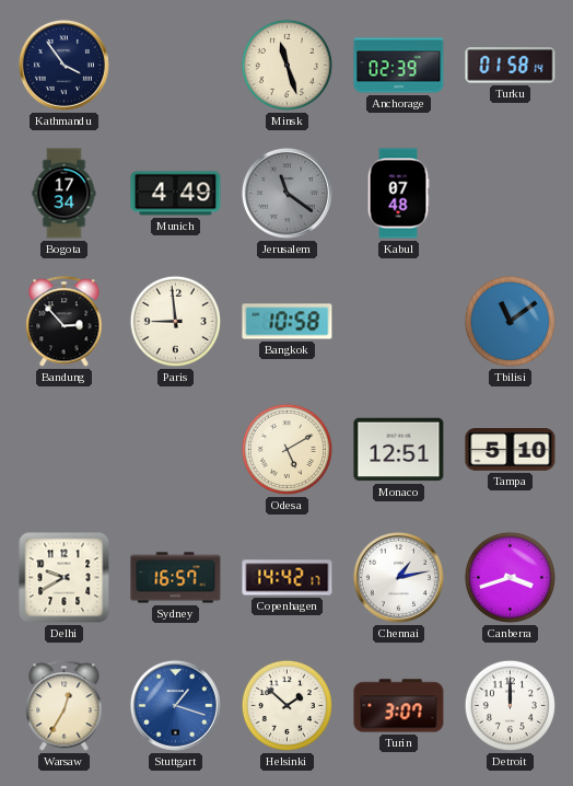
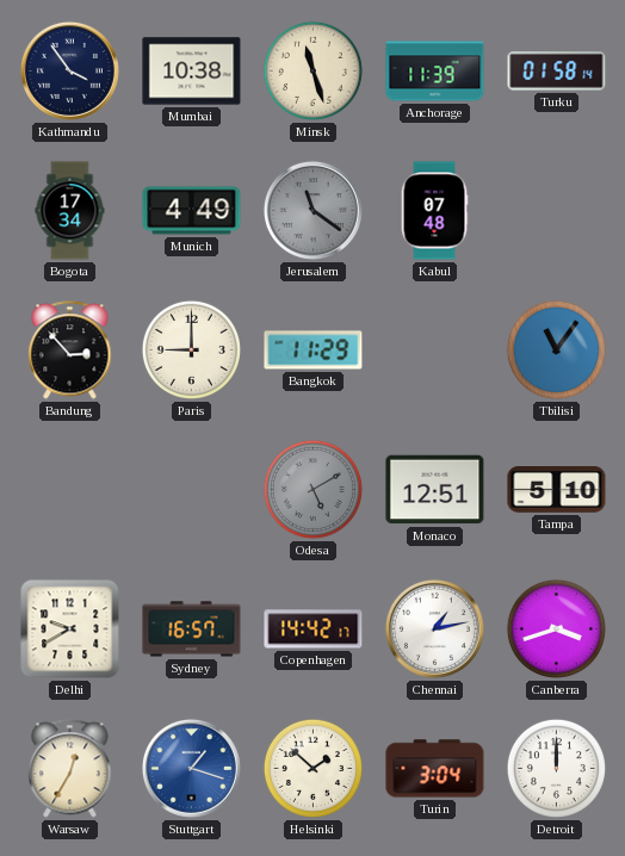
Mumbai: none -> 10:38 (192, 72)
Anchorage: 02:39 -> 11:39 (435, 72)
Paris: 8:59 -> 9:00 (191, 349)
Bangkok: 10:58 -> 11:29 (314, 351)
Tbilisi: 11:09 -> 11:06 (556, 349)
Odesa dial: cream -> grey (312, 489)
Turin: 3:07 -> 3:04 (435, 769)
